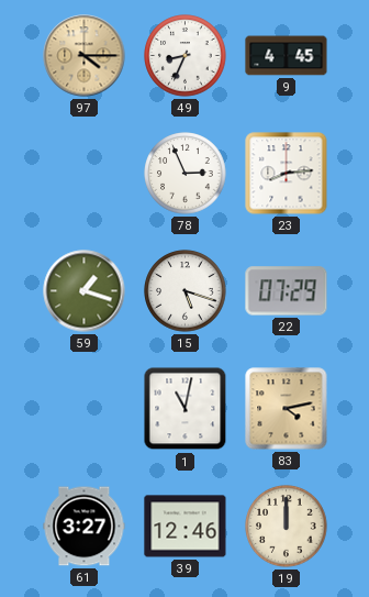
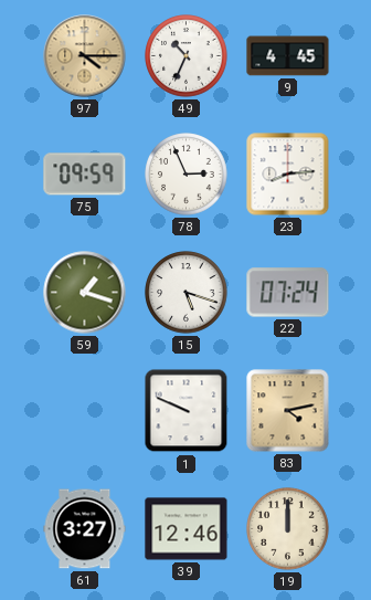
49: 8:34 -> 10:34 (187, 56)
75: none -> 09:59 (85, 175)
22: 07:29 -> 07:24 (288, 293)
1: 11:02 -> 9:49 (187, 411)
